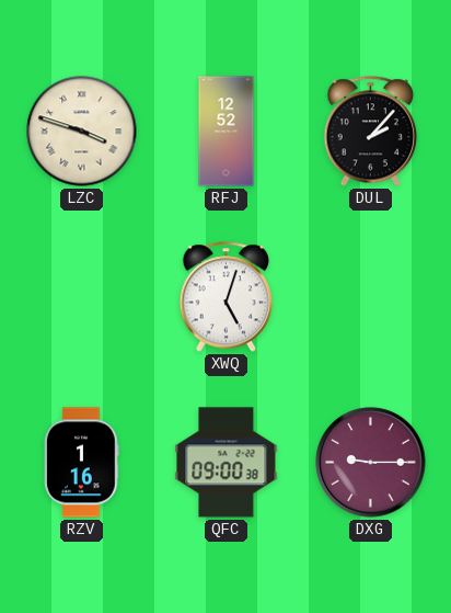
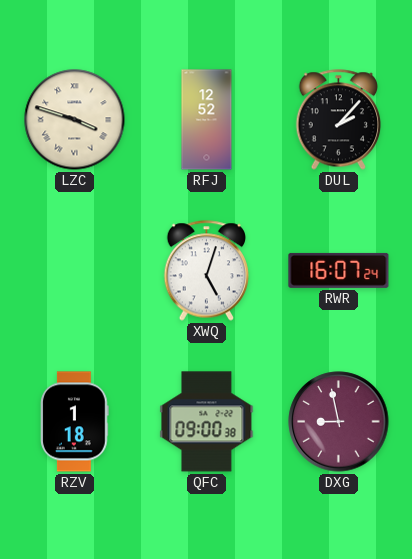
RWR: none -> 16:07 (339, 270)
RZV: 1:16 -> 1:18 (75, 422)
DXG: 9:15 -> 8:58 (339, 422)
